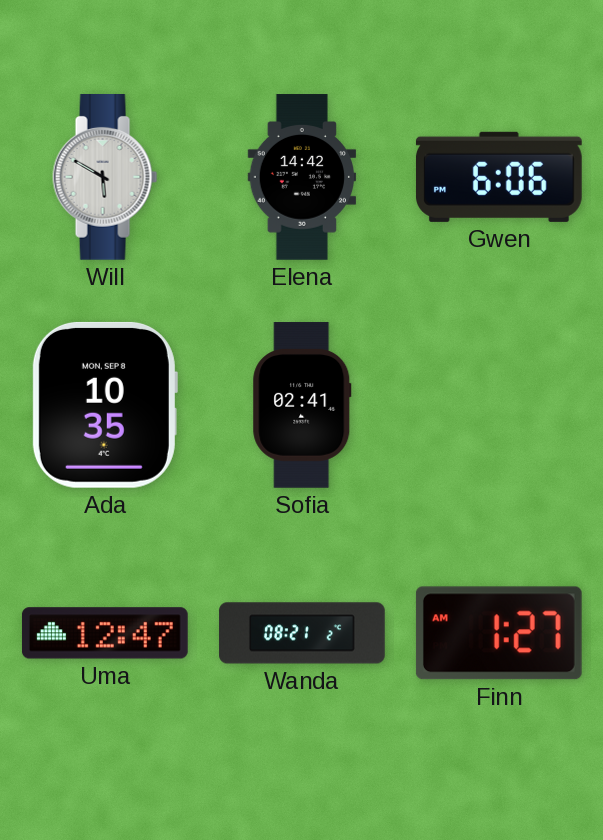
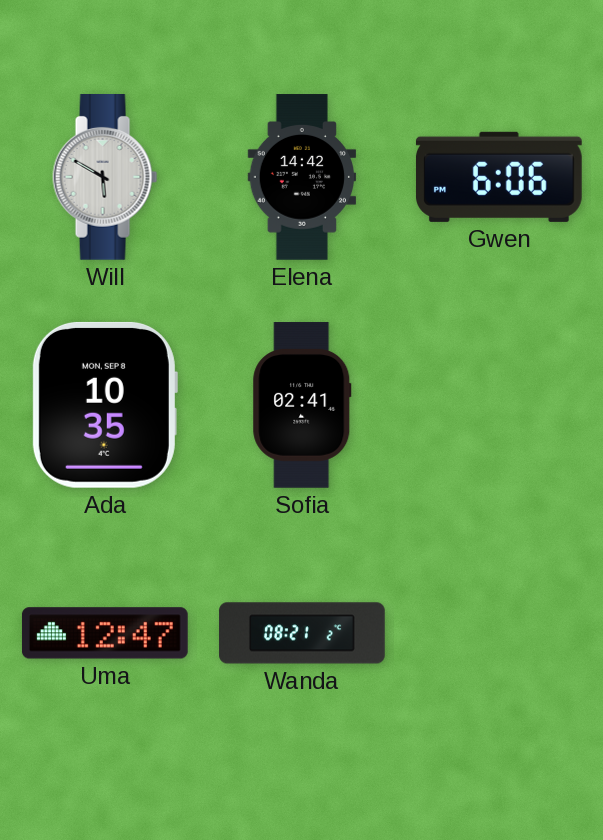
Finn: 1:27 -> none (499, 633)
